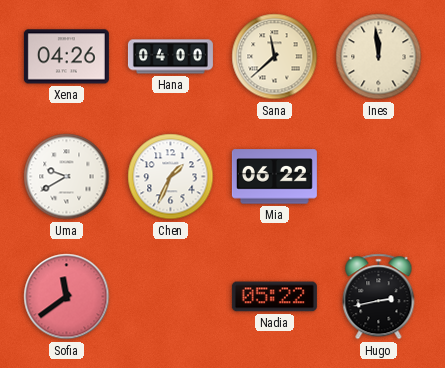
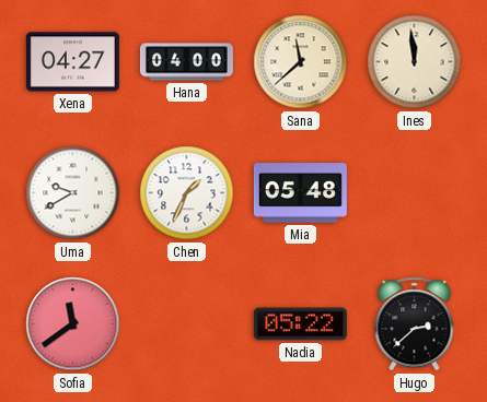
Xena: 04:26 -> 04:27 (72, 62)
Mia: 06:22 -> 05:48 (300, 193)
Hugo: 2:43 -> 2:38 (415, 324)
